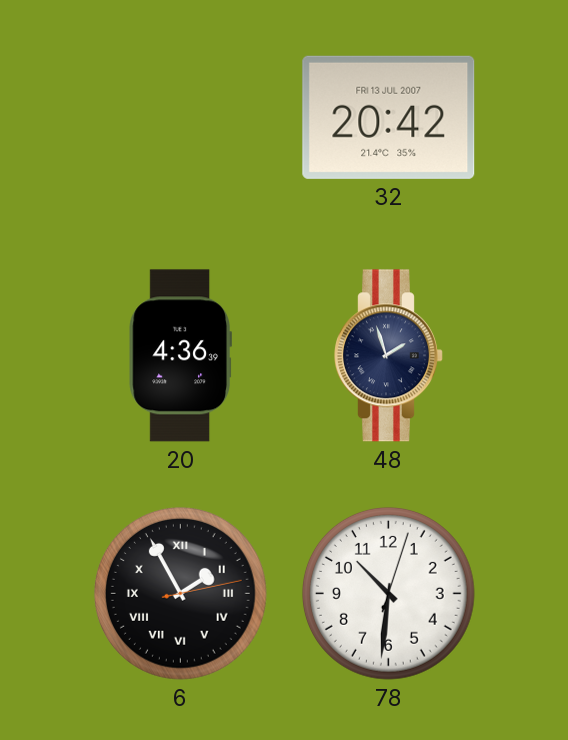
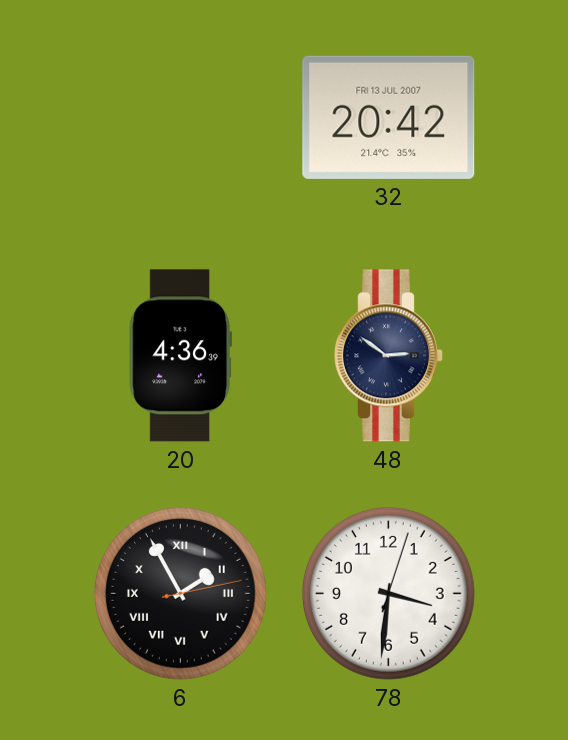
48: 1:57 -> 2:51 (389, 356)
78: 10:31 -> 3:31 (388, 593)
